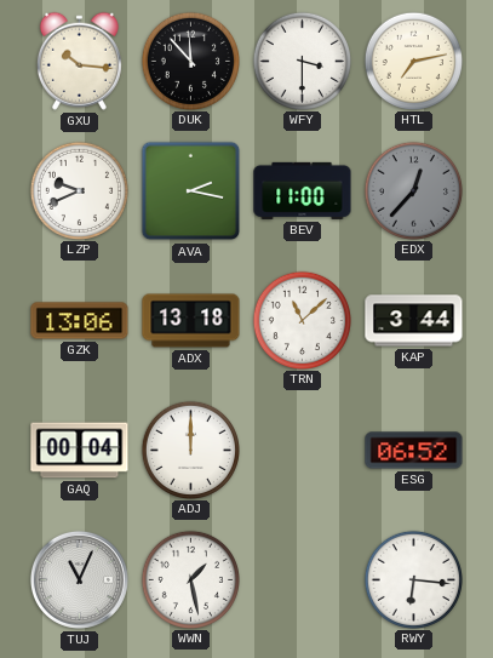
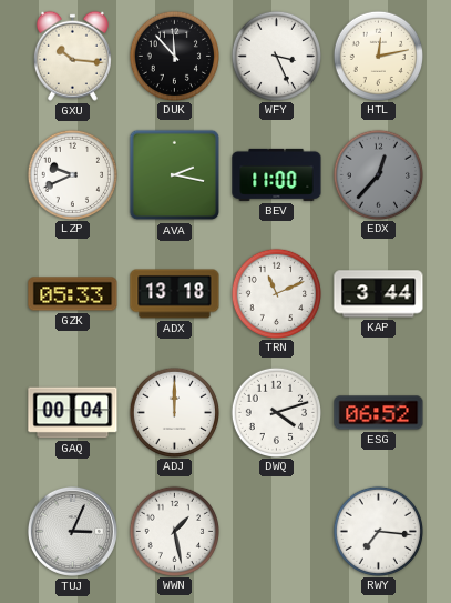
WFY: 3:30 -> 3:26 (276, 56)
HTL: 7:13 -> 12:13 (378, 56)
GZK: 13:06 -> 05:33 (73, 294)
TRN: 11:08 -> 11:11 (276, 293)
DWQ: none -> 4:12 (276, 412)
TUJ: 11:04 -> 3:04 (72, 531)
RWY: 6:16 -> 7:16 (378, 531)
